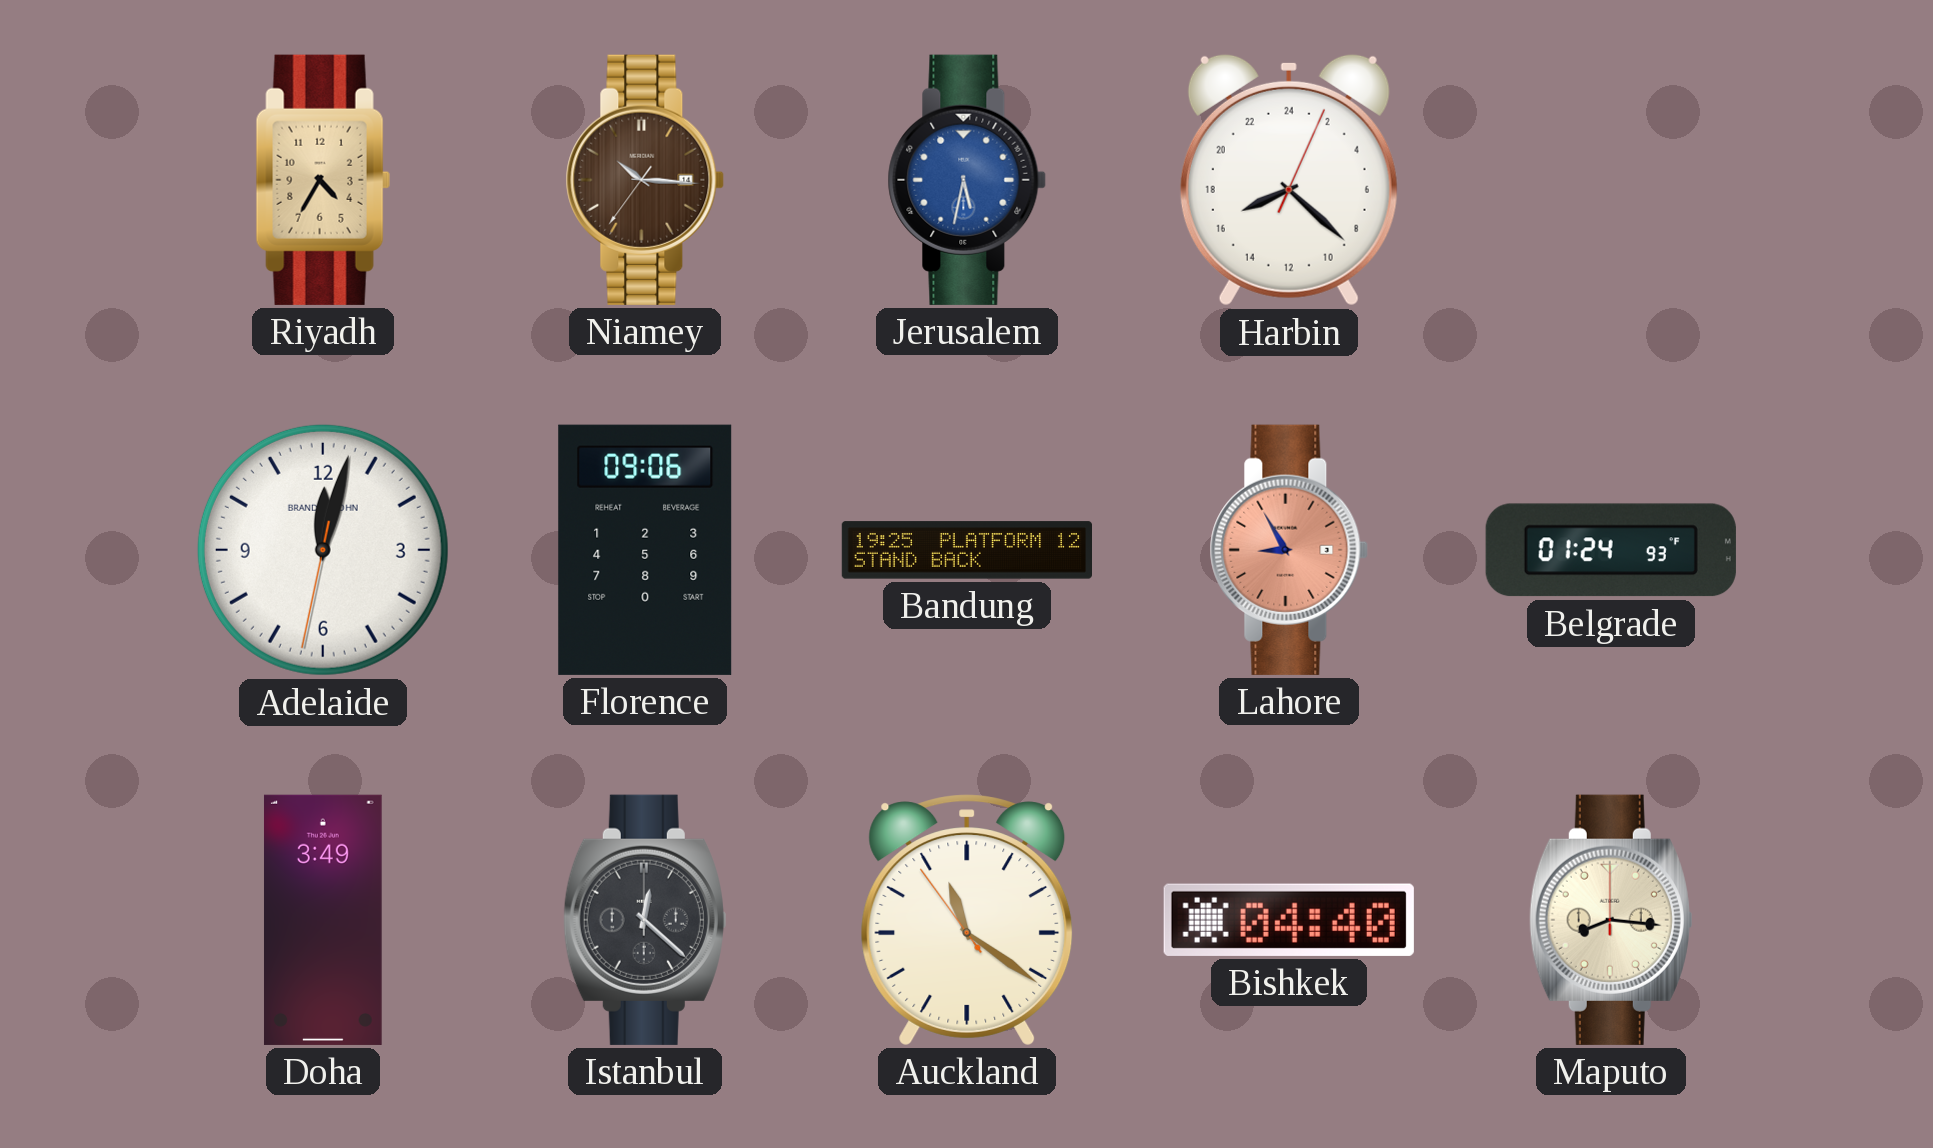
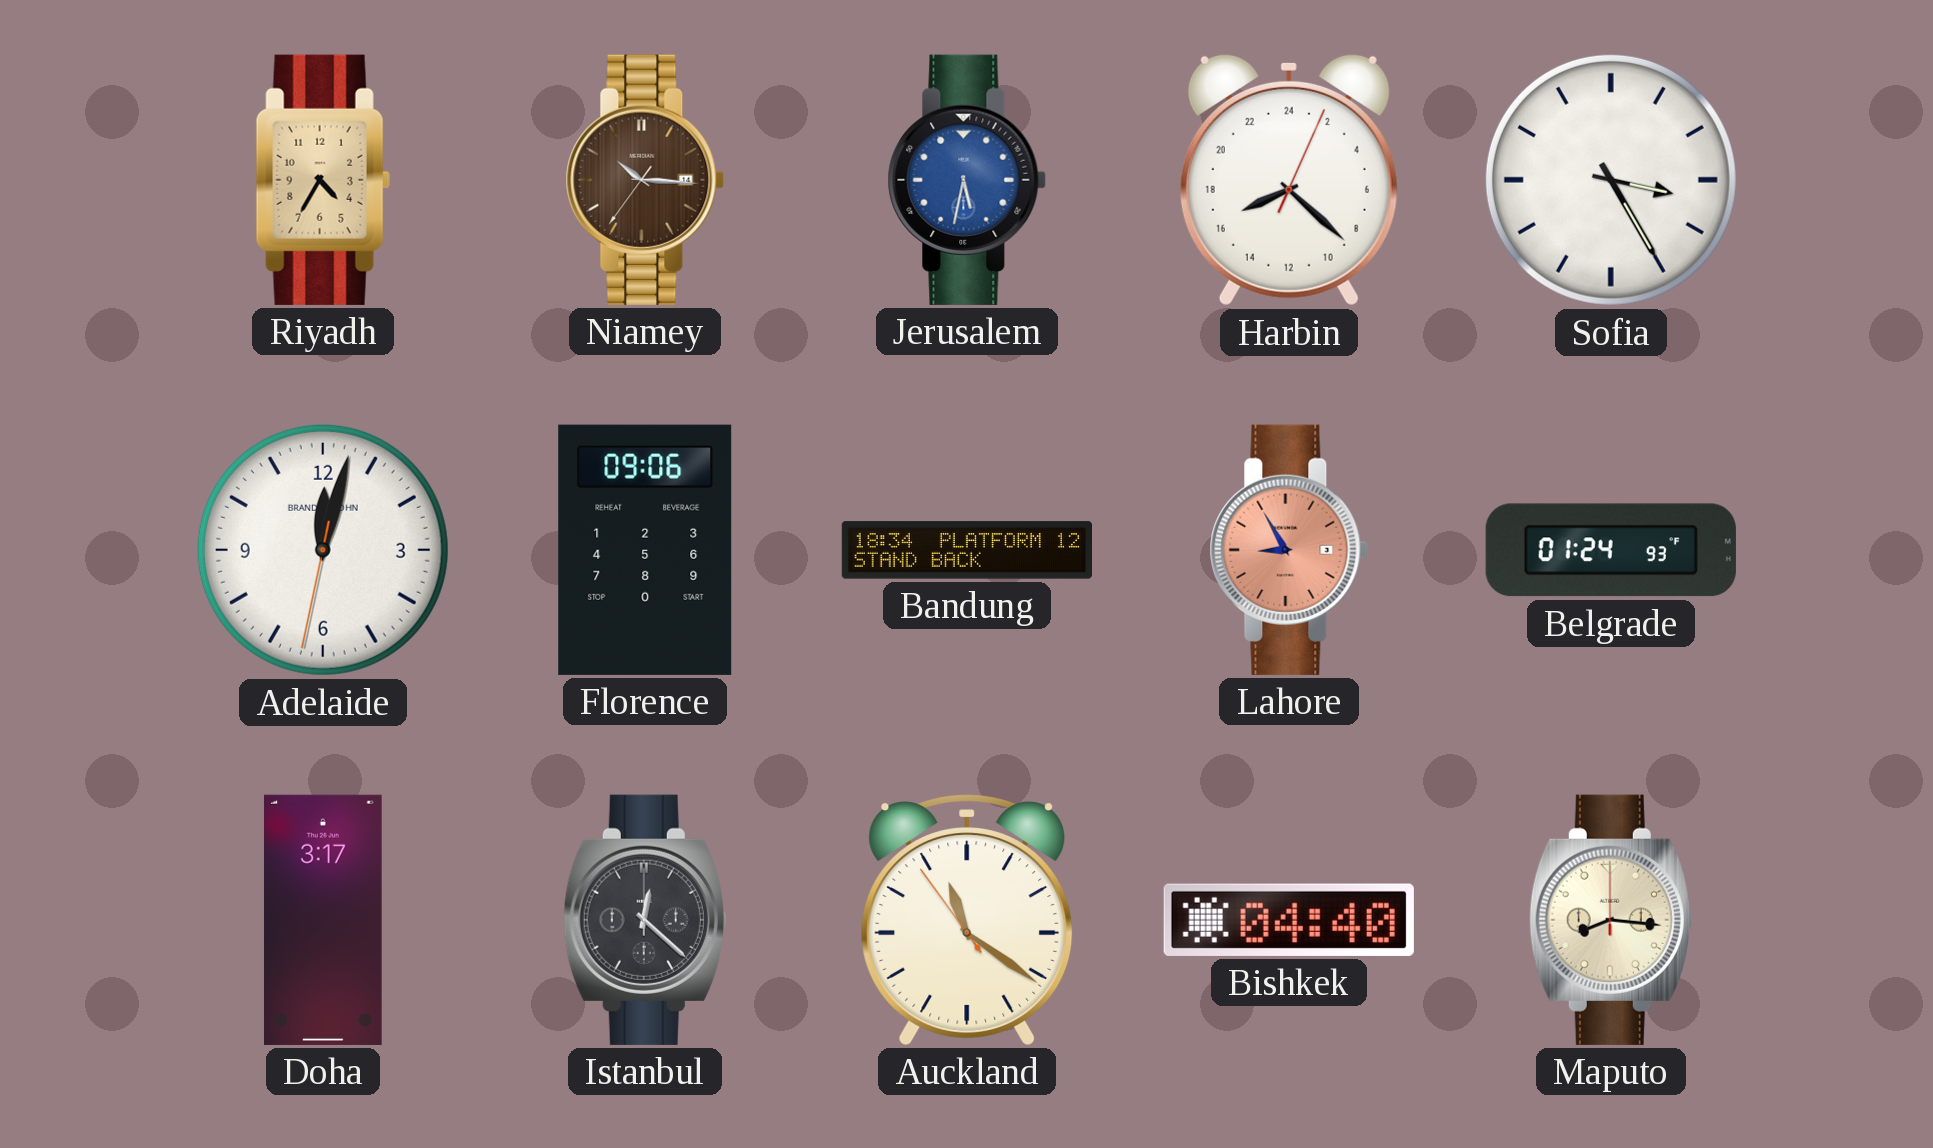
Sofia: none -> 3:25 (1611, 180)
Bandung: 19:25 -> 18:34 (966, 550)
Doha: 3:49 -> 3:17 (323, 920)
